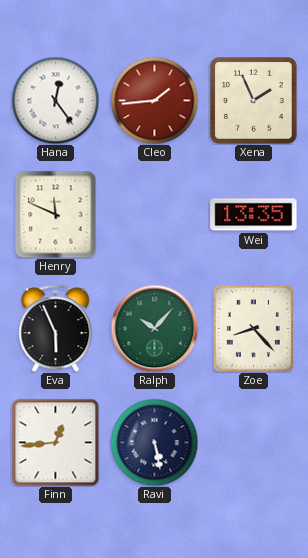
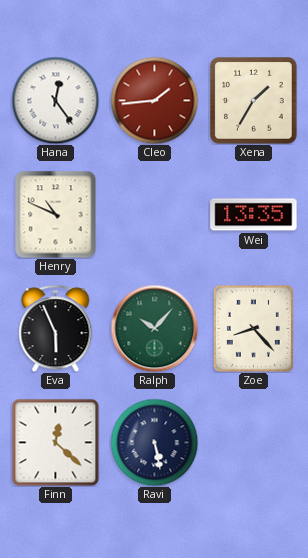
Xena: 1:56 -> 1:35 (254, 101)
Henry: 11:49 -> 10:49 (56, 214)
Finn: 12:44 -> 12:22 (55, 442)
